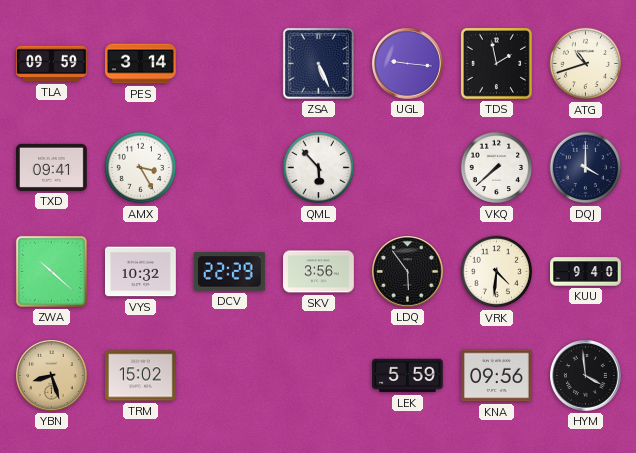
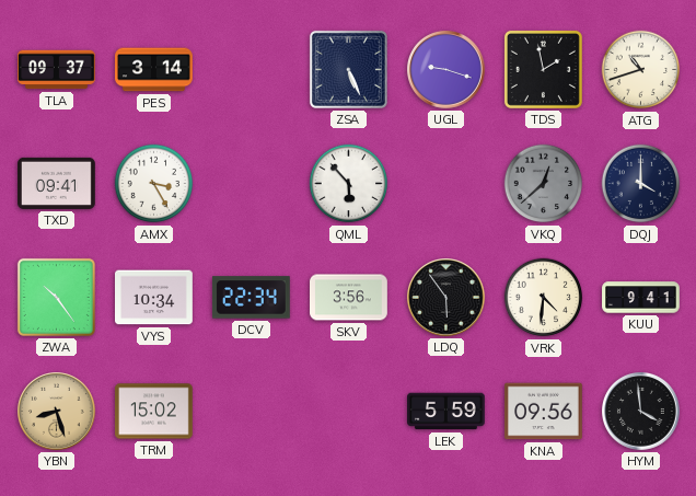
TLA: 09:59 -> 09:37 (57, 70)
UGL: 9:16 -> 9:18 (446, 70)
VKQ: 7:38 -> 12:38 (544, 184)
VKQ dial: white -> grey (544, 184)
ZWA: 10:22 -> 10:24 (56, 297)
VYS: 10:32 -> 10:34 (154, 298)
DCV: 22:29 -> 22:34 (252, 298)
KUU: 9:40 -> 9:41 (641, 298)
